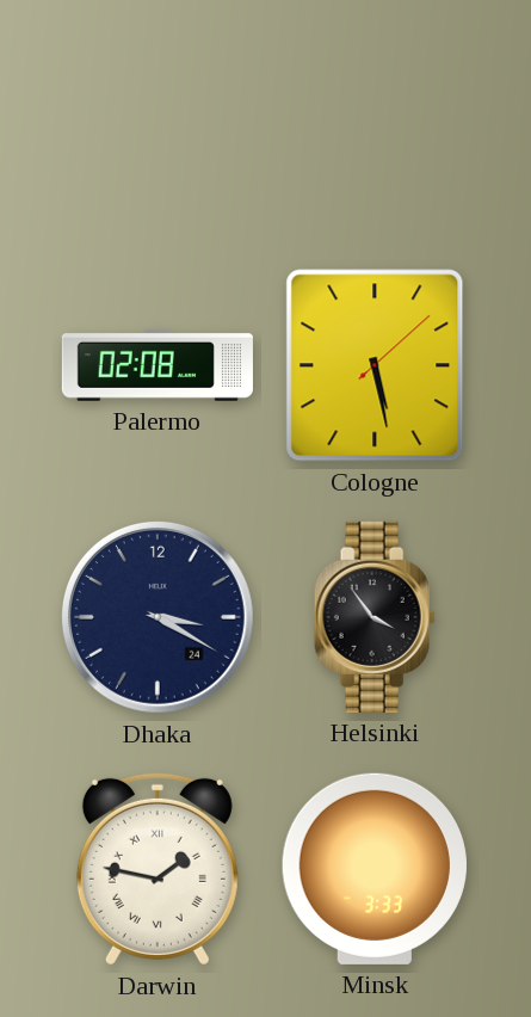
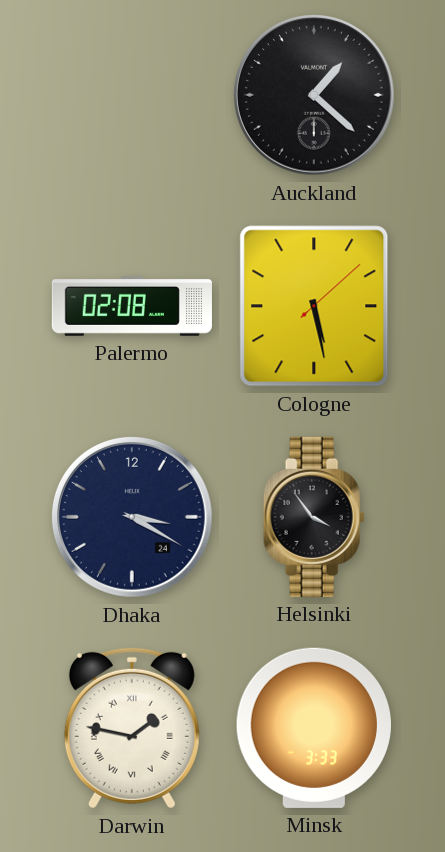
Auckland: none -> 1:22 (314, 95)
